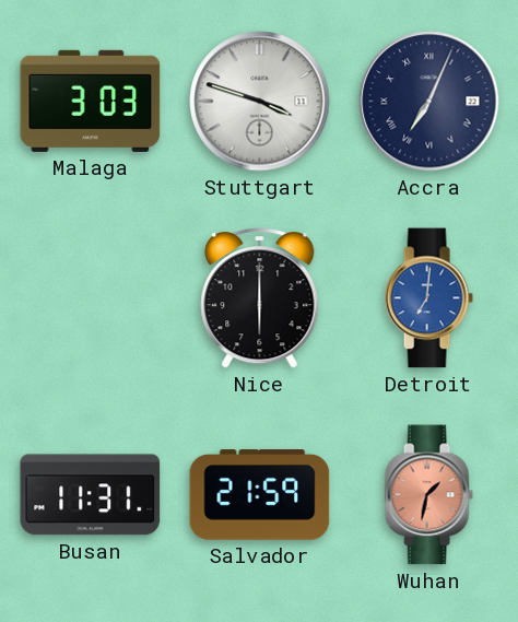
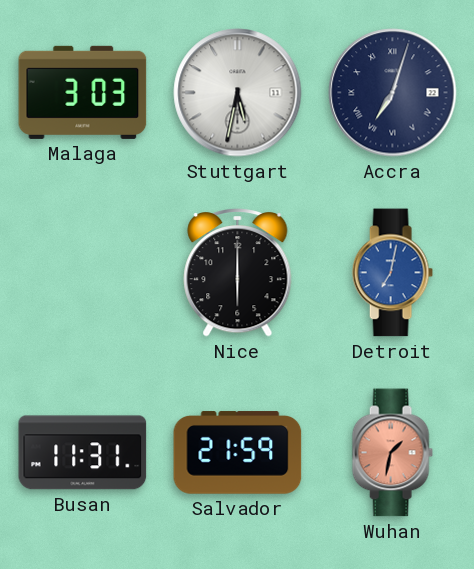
Stuttgart: 3:48 -> 5:32 (238, 93)
Accra: 7:04 -> 7:03 (393, 93)
Detroit: 7:01 -> 7:02 (392, 273)
